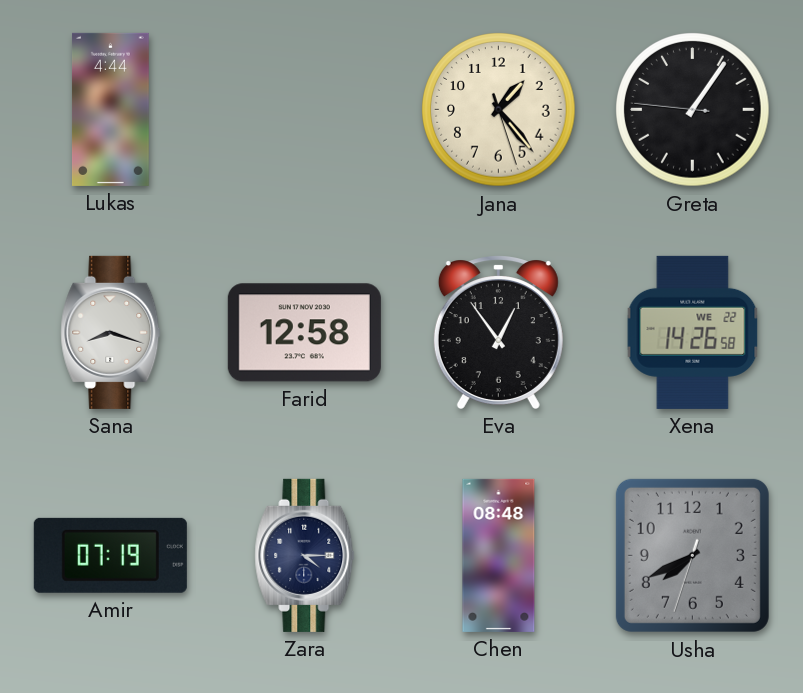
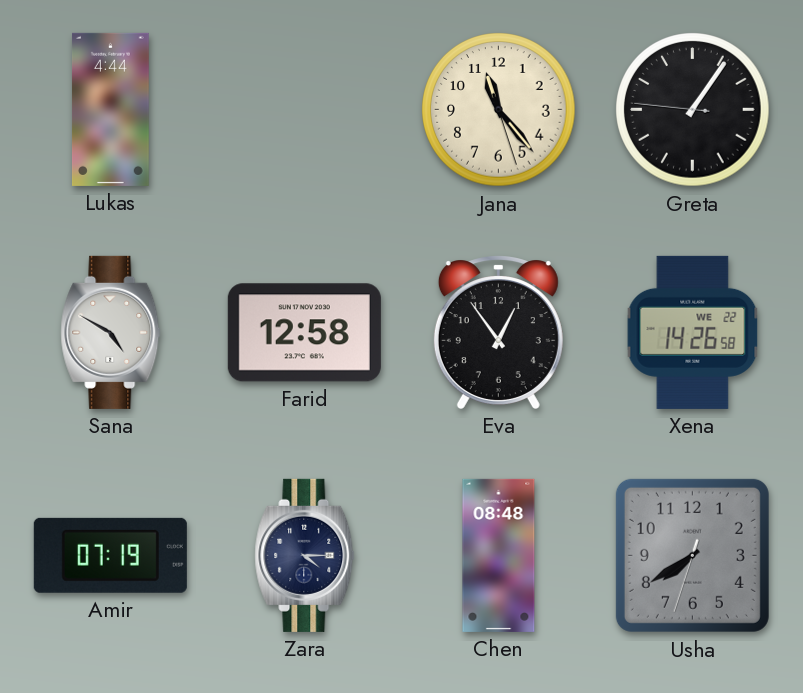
Jana: 1:23 -> 11:23 (499, 110)
Sana: 8:18 -> 4:50 (111, 332)
Usha: 7:40 -> 7:39 (692, 555)
